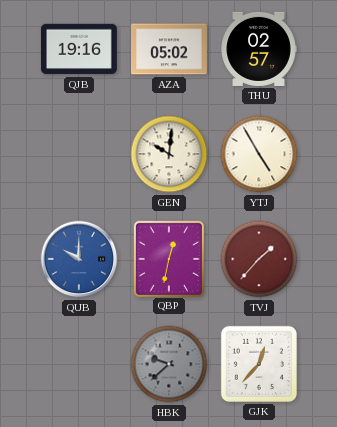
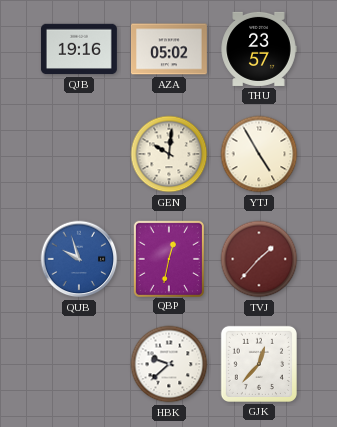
THU: 02:57 -> 23:57 (259, 49)
QUB: 10:00 -> 9:57 (79, 259)
HBK dial: grey -> white (169, 364)
